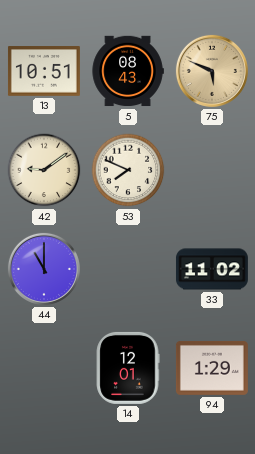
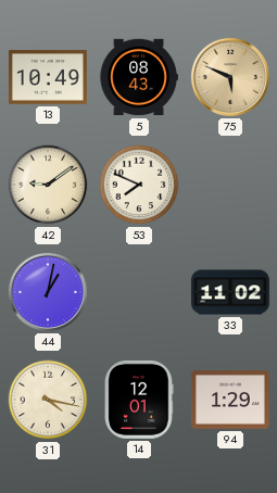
13: 10:51 -> 10:49 (48, 77)
44: 11:00 -> 1:02 (48, 292)
31: none -> 4:17 (48, 400)
